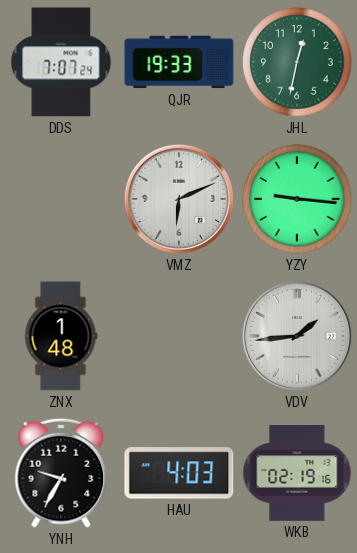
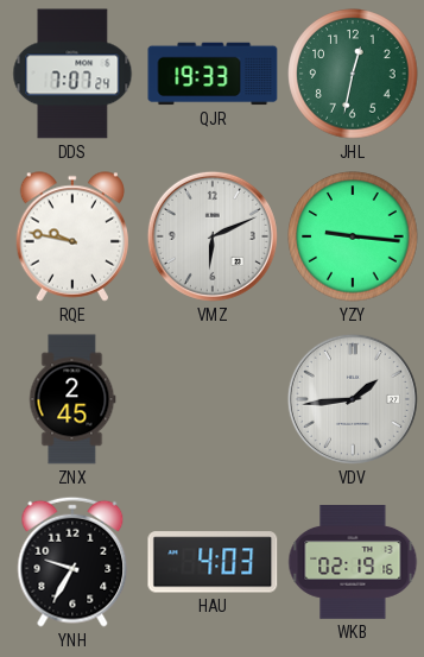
RQE: none -> 9:47 (71, 236)
ZNX: 1:48 -> 2:45 (72, 399)
